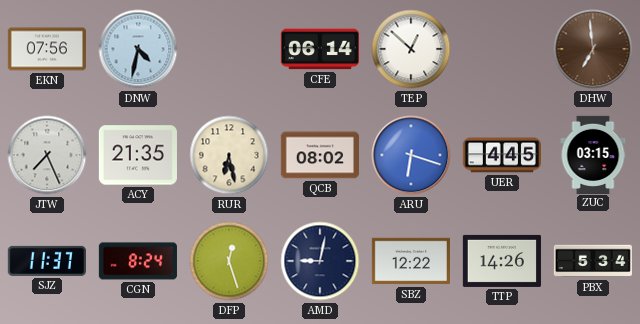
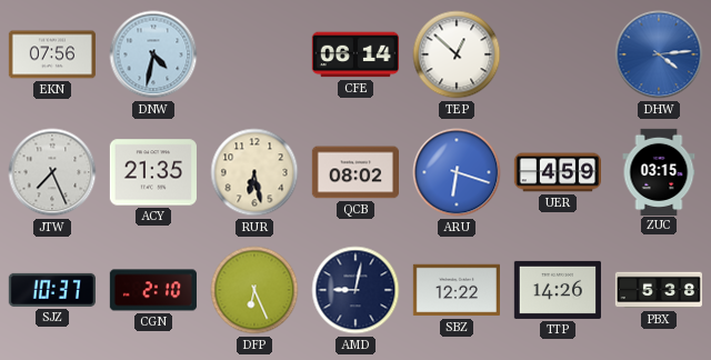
DHW: 6:59 -> 4:14 (659, 54)
DHW dial: brown -> blue (659, 54)
UER: 4:45 -> 4:59 (557, 172)
SJZ: 11:37 -> 10:37 (52, 290)
CGN: 8:24 -> 2:10 (153, 290)
DFP: 12:27 -> 6:26 (254, 290)
PBX: 5:34 -> 5:38 (658, 290)
